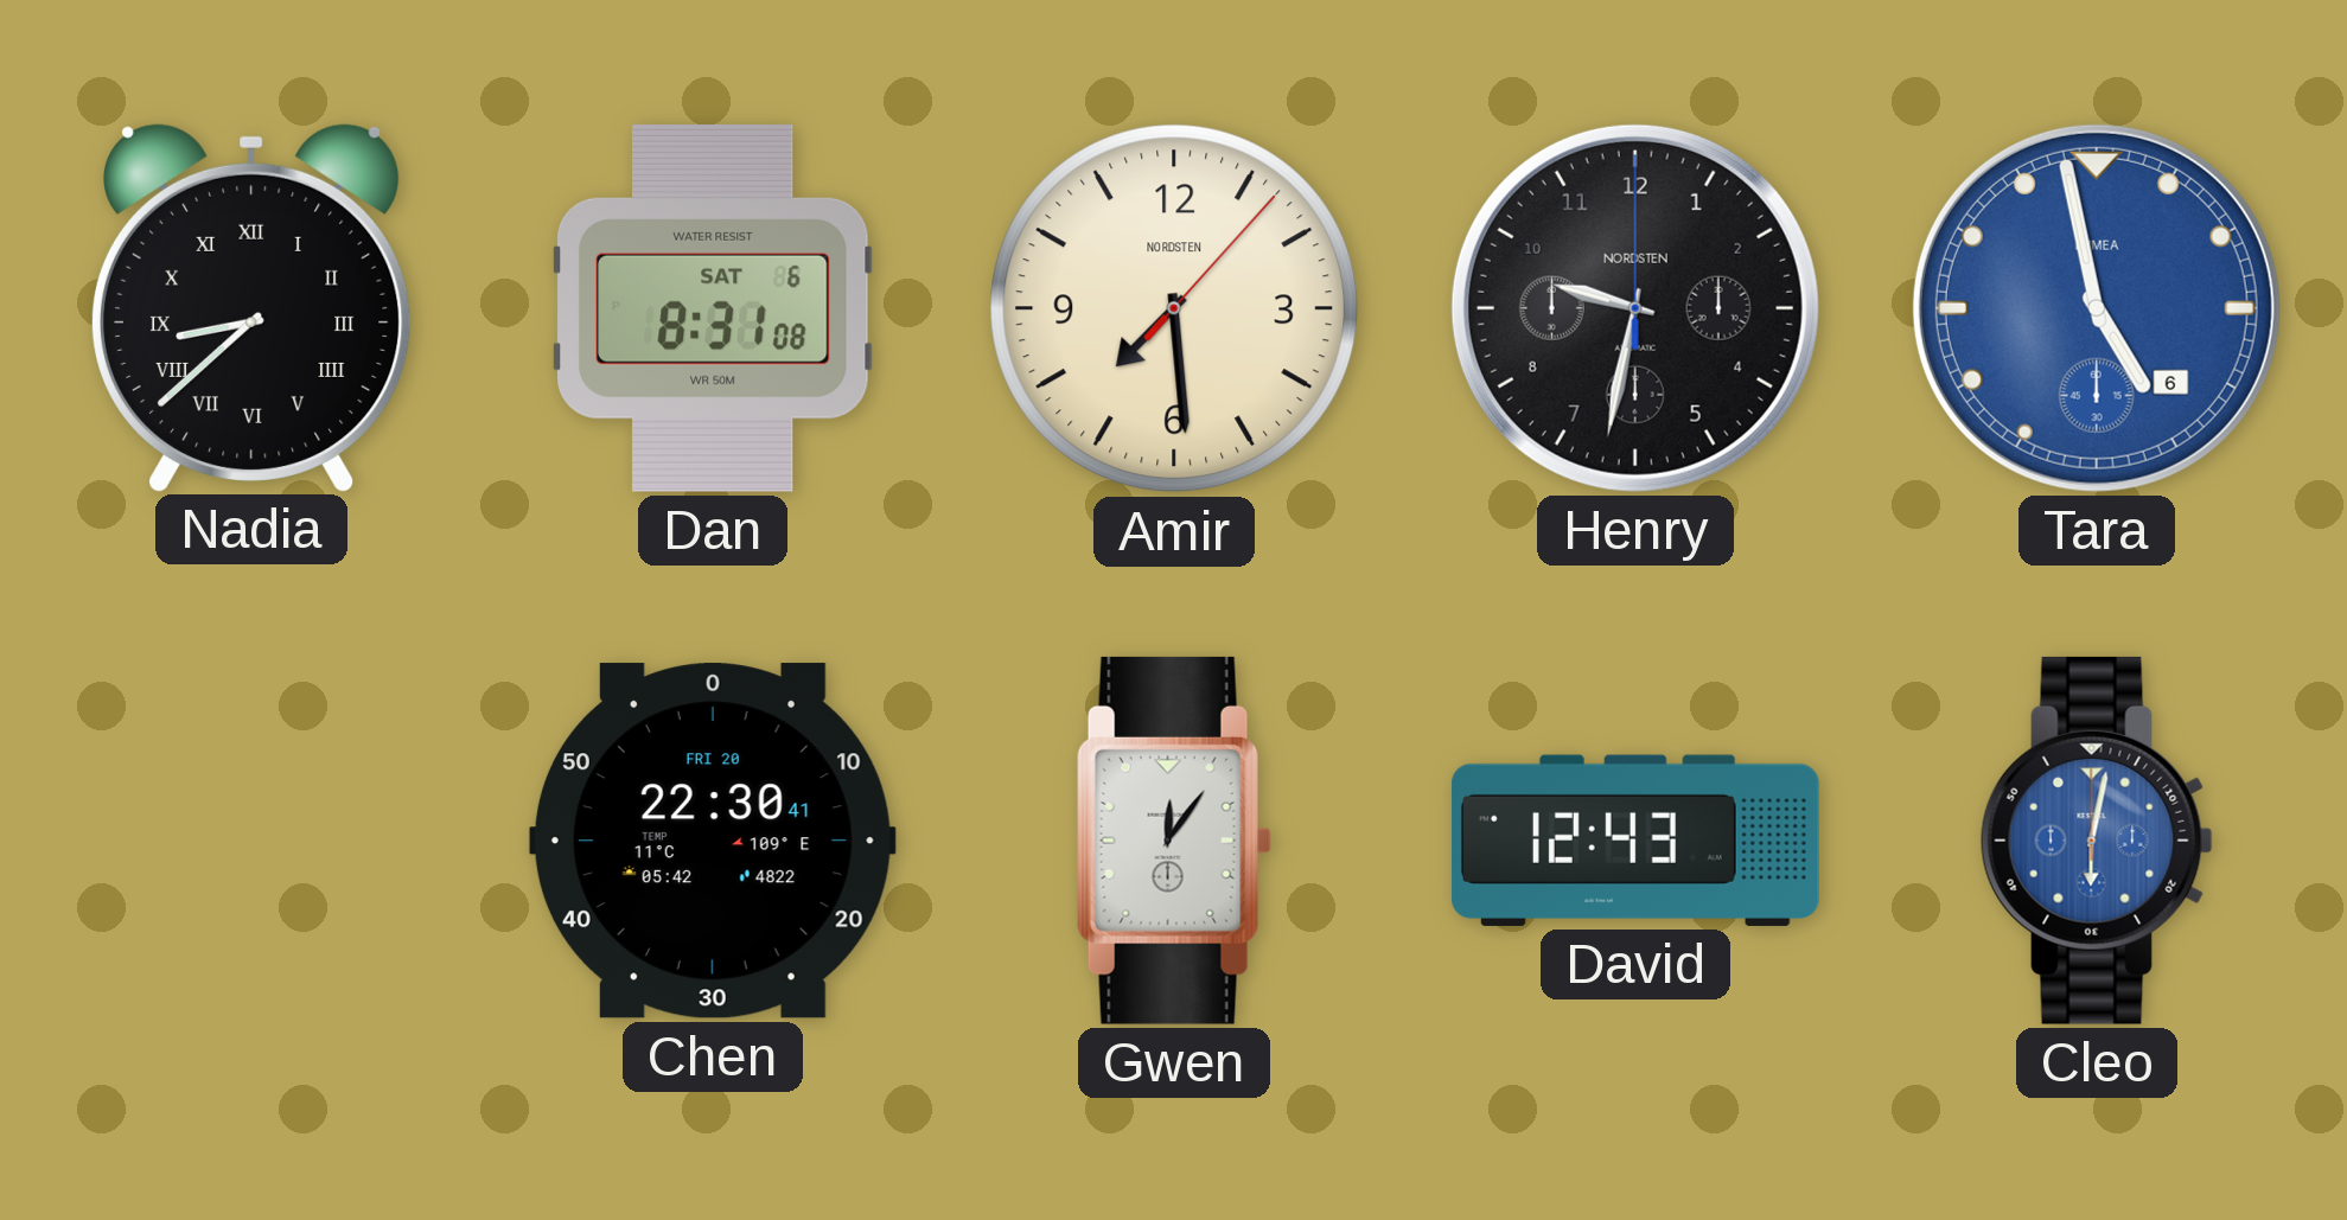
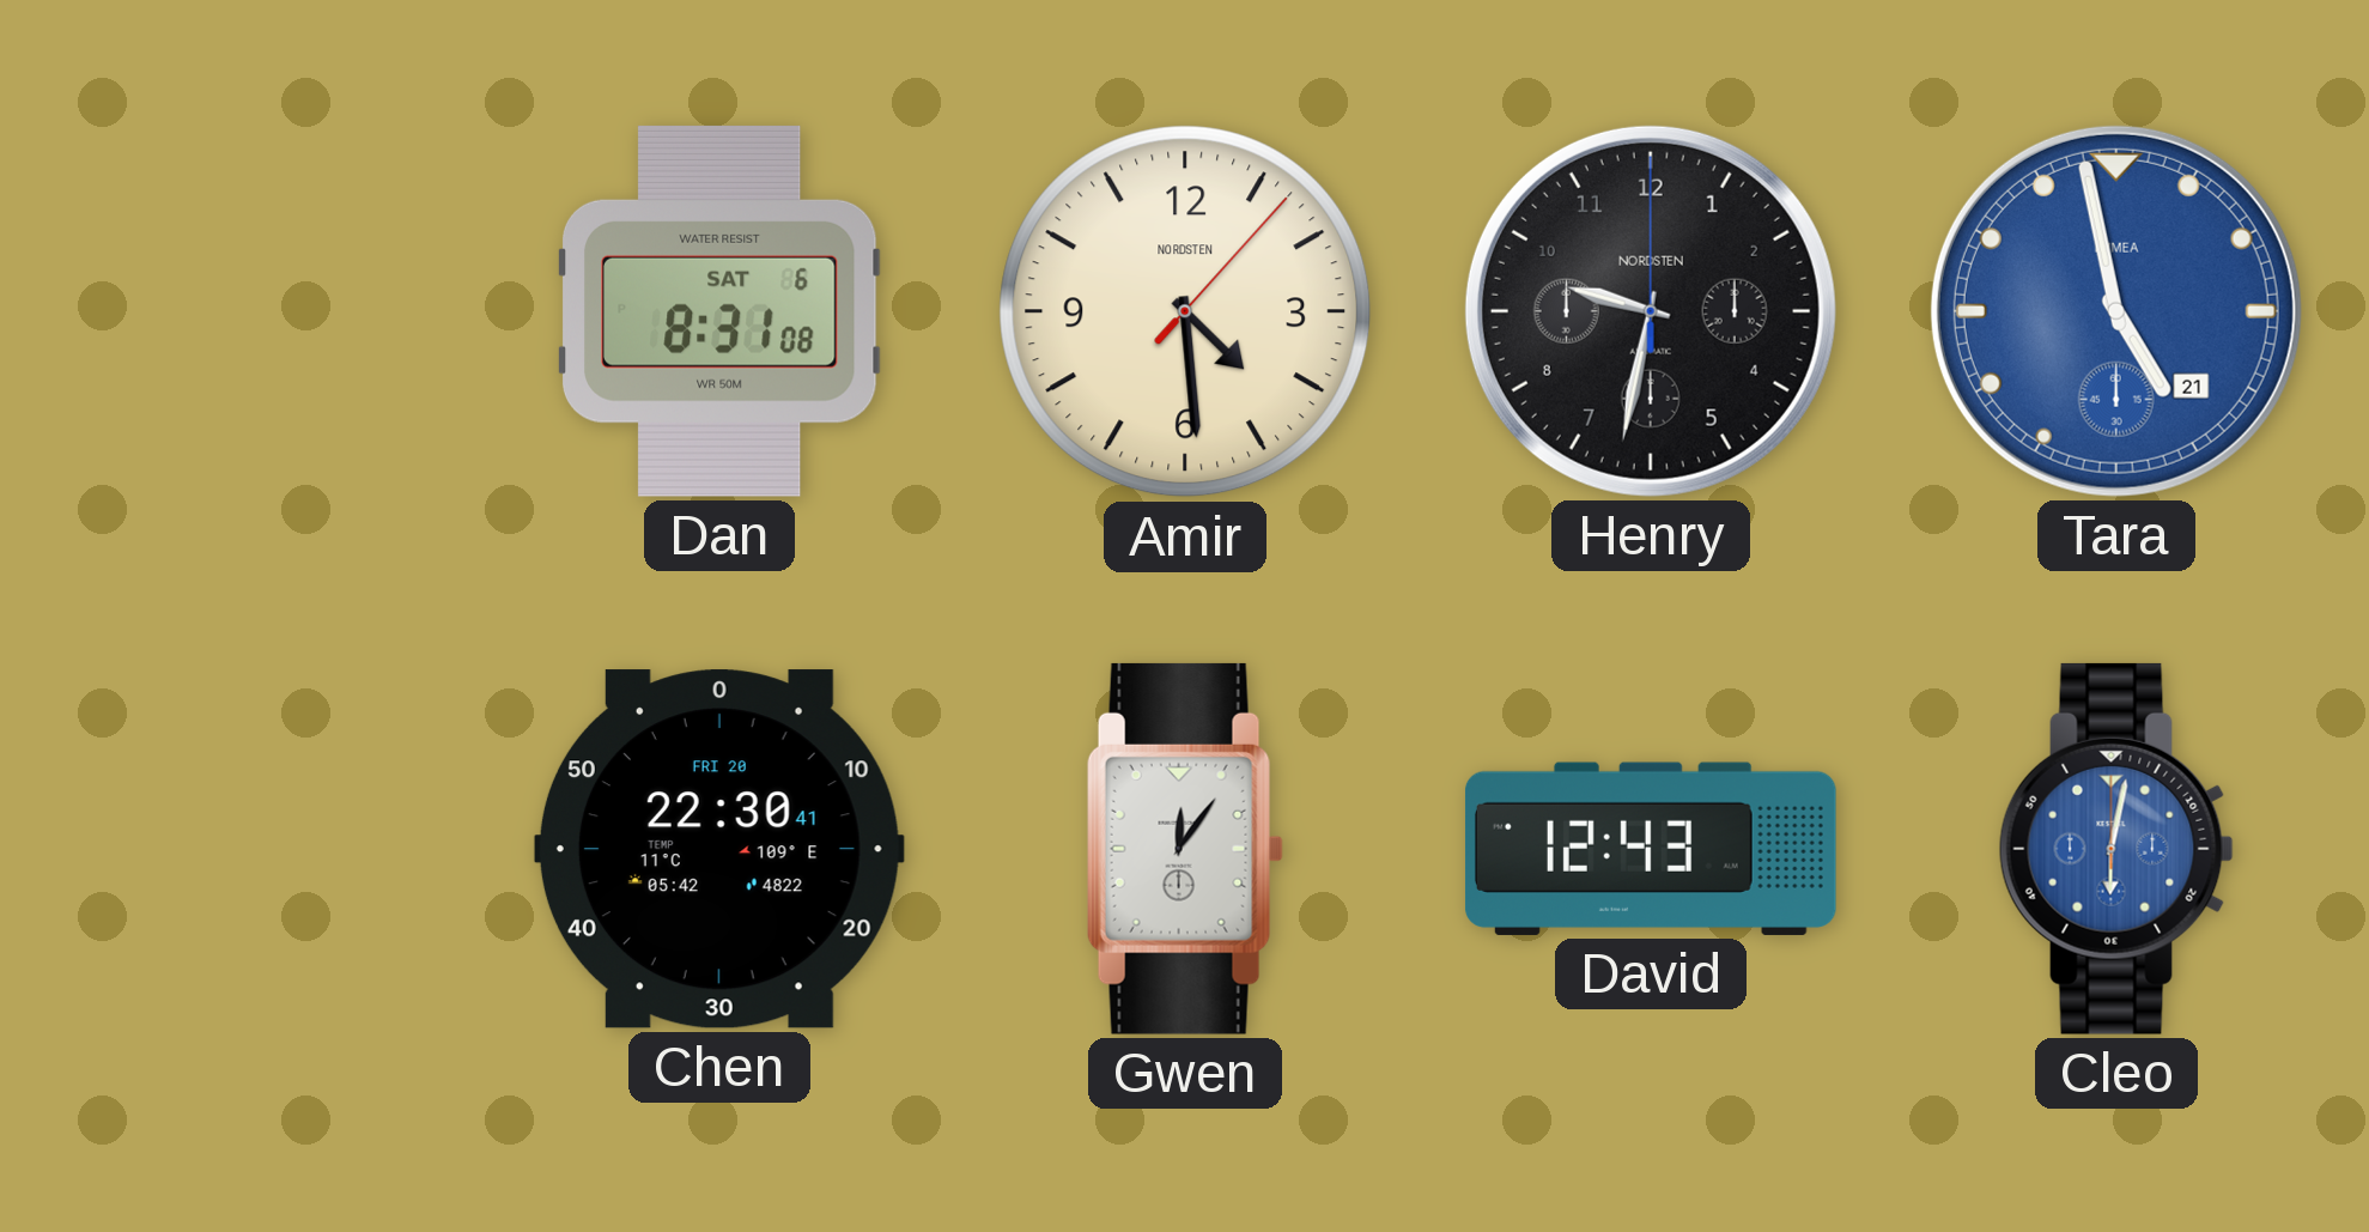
Nadia: 8:38 -> none (251, 307)
Amir: 7:29 -> 4:29 (1185, 311)
Tara date: 6 -> 21 (2116, 311)
